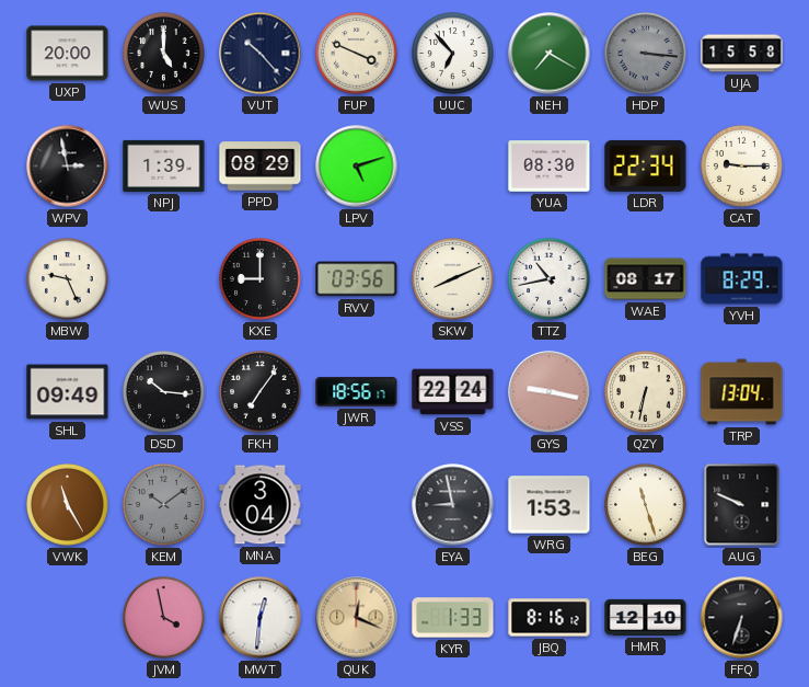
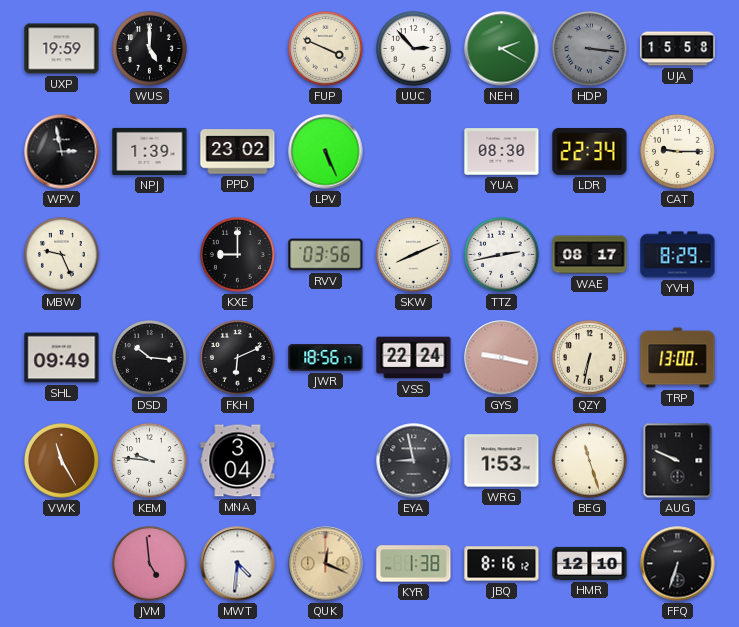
UXP: 20:00 -> 19:59 (62, 49)
VUT: 10:23 -> none (261, 54)
UUC: 6:53 -> 2:53 (414, 49)
NEH: 7:20 -> 2:20 (502, 49)
PPD: 08:29 -> 23:02 (238, 152)
LPV: 5:12 -> 5:26 (326, 152)
TTZ: 10:43 -> 2:43 (502, 255)
FKH: 7:06 -> 6:11 (238, 358)
TRP: 13:04 -> 13:00 (678, 358)
KEM: 10:09 -> 9:46 (150, 461)
KEM dial: grey -> white (150, 461)
JVM: 3:58 -> 4:59 (150, 564)
MWT: 12:31 -> 4:31 (238, 564)
KYR: 1:33 -> 1:38 (414, 564)
